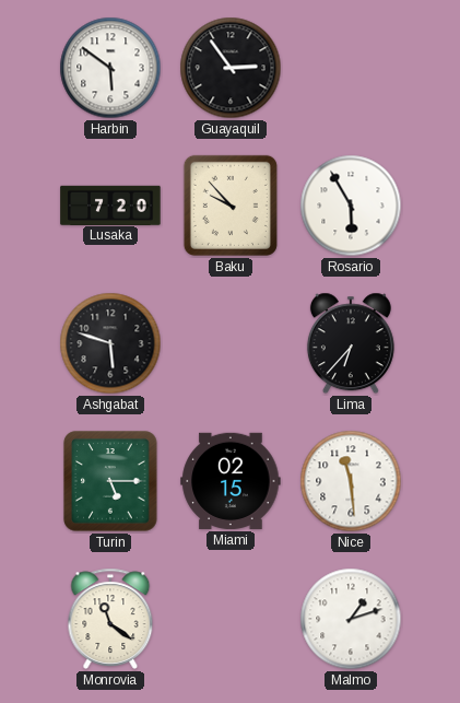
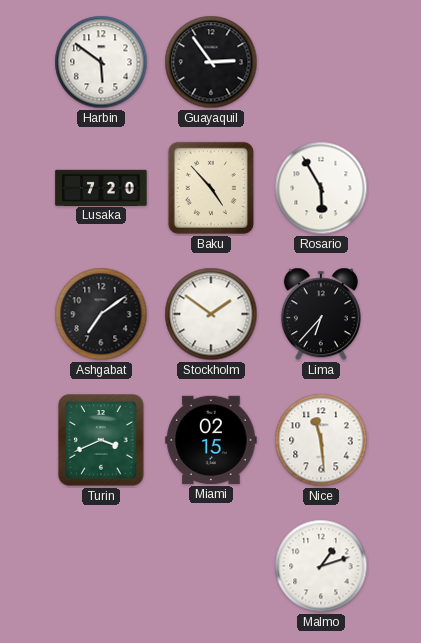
Baku: 9:53 -> 4:53 (211, 188)
Ashgabat: 5:48 -> 7:09 (101, 314)
Stockholm: none -> 1:51 (211, 314)
Turin: 5:15 -> 3:41 (101, 440)
Monrovia: 11:21 -> none (110, 619)
